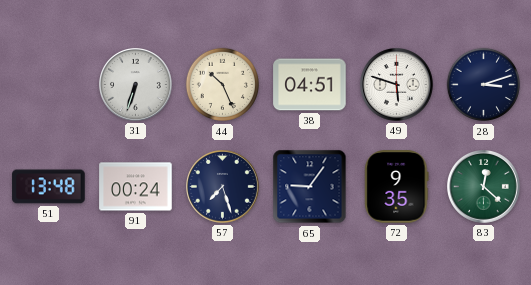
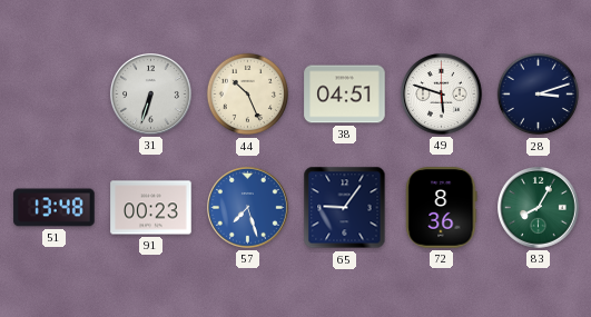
91: 00:24 -> 00:23 (151, 208)
57 dial: navy -> blue (248, 208)
72: 9:35 -> 8:36 (442, 208)
83: 12:22 -> 8:05 (539, 208)
